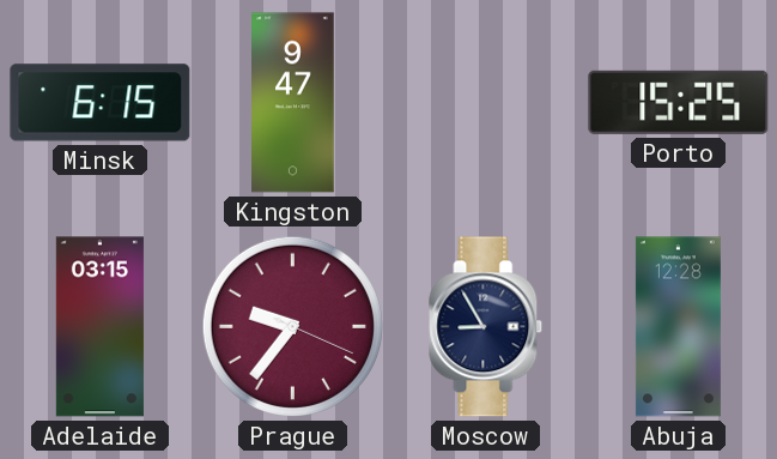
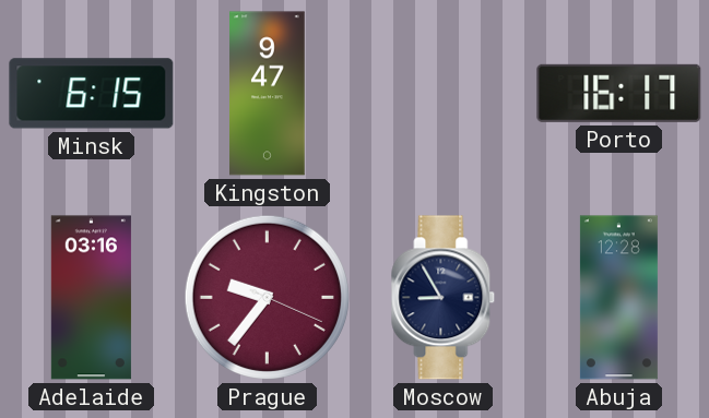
Porto: 15:25 -> 16:17 (619, 93)
Adelaide: 03:15 -> 03:16 (91, 298)
